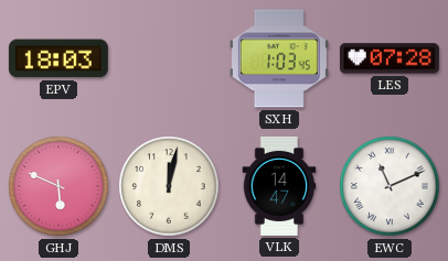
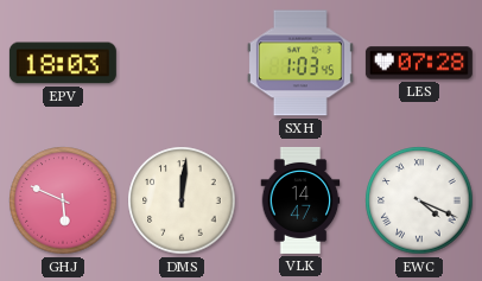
DMS: 12:02 -> 12:01 (182, 200)
EWC: 11:11 -> 4:19 (419, 200)
